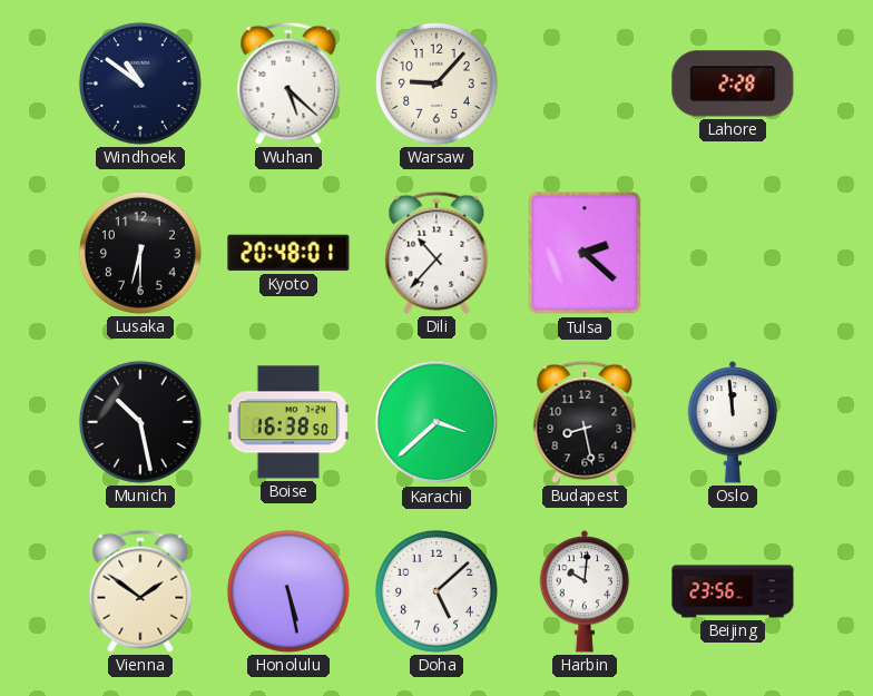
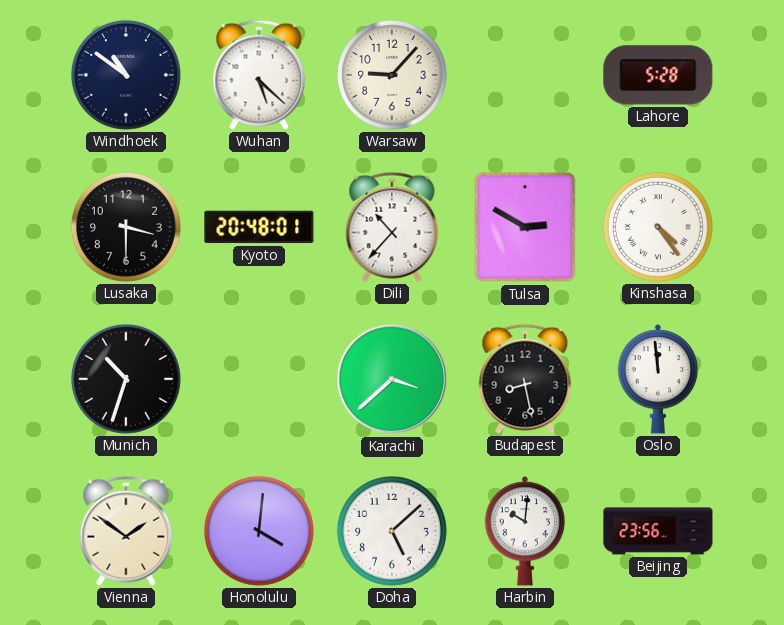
Lahore: 2:28 -> 5:28 (658, 75)
Lusaka: 6:30 -> 3:30 (126, 227)
Tulsa: 2:22 -> 2:50 (525, 227)
Kinshasa: none -> 4:24 (658, 227)
Munich: 10:28 -> 10:33 (126, 379)
Boise: 16:38 -> none (288, 422)
Honolulu: 5:28 -> 4:01 (259, 531)
